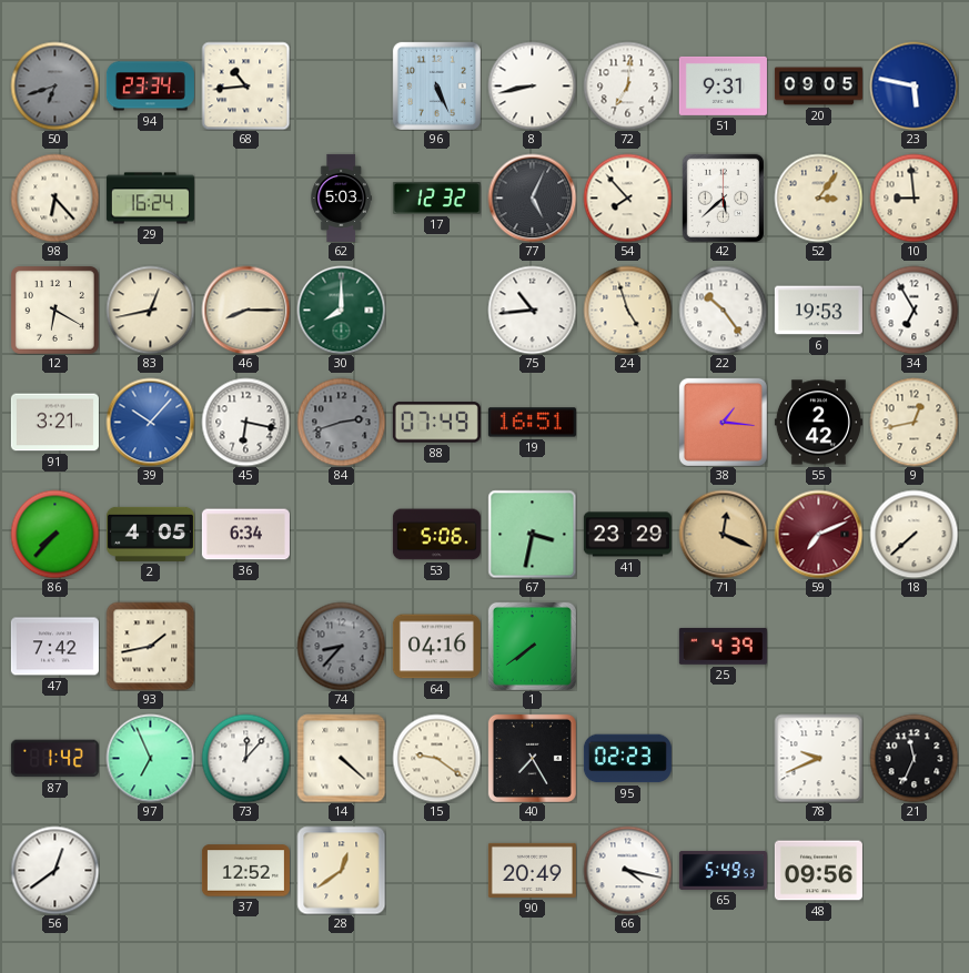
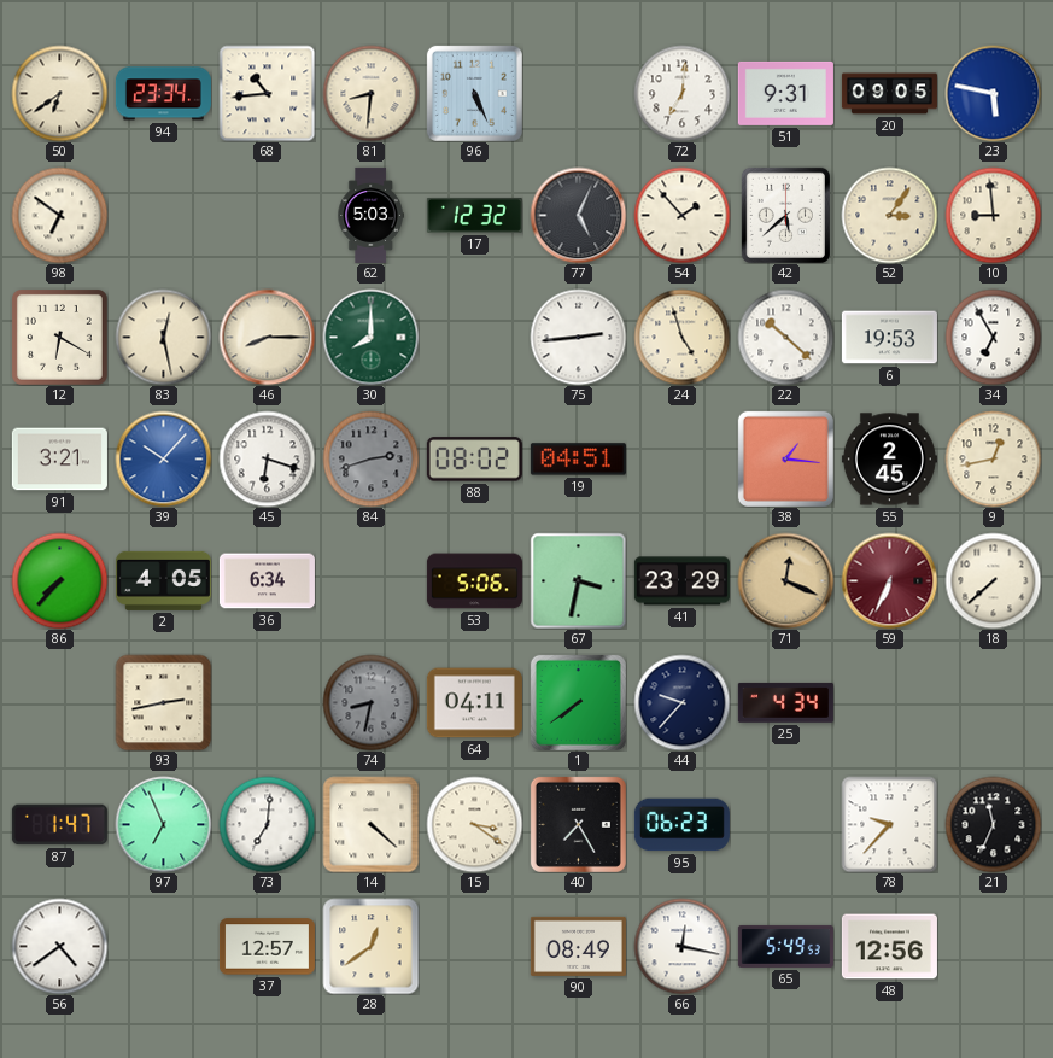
50: 6:42 -> 6:39 (59, 93)
50 dial: grey -> cream (59, 93)
81: none -> 8:31 (370, 93)
8: 8:43 -> none (532, 85)
98: 6:23 -> 6:51 (59, 215)
29: 16:24 -> none (150, 199)
54: 7:53 -> 1:53 (681, 215)
83: 12:43 -> 12:28 (163, 337)
75: 10:44 -> 2:44 (578, 337)
22: 10:24 -> 10:22 (785, 337)
45: 6:17 -> 6:18 (267, 458)
88: 07:49 -> 08:02 (474, 460)
19: 16:51 -> 04:51 (578, 460)
55: 2:42 -> 2:45 (889, 460)
59: 7:11 -> 6:34 (889, 580)
47: 7:42 -> none (54, 647)
93: 1:43 -> 2:43 (163, 702)
74: 8:37 -> 8:32 (370, 702)
64: 04:16 -> 04:11 (474, 703)
44: none -> 9:37 (681, 702)
25: 4:39 -> 4:34 (785, 702)
87: 1:42 -> 1:47 (59, 825)
73: 12:07 -> 7:01 (267, 824)
15: 9:21 -> 3:21 (474, 824)
95: 02:23 -> 06:23 (681, 825)
78: 9:41 -> 9:37 (889, 824)
56: 12:39 -> 4:39 (59, 946)
37: 12:52 -> 12:57 (267, 947)
90: 20:49 -> 08:49 (578, 946)
66: 4:17 -> 12:17 (681, 946)
48: 09:56 -> 12:56 (889, 947)
